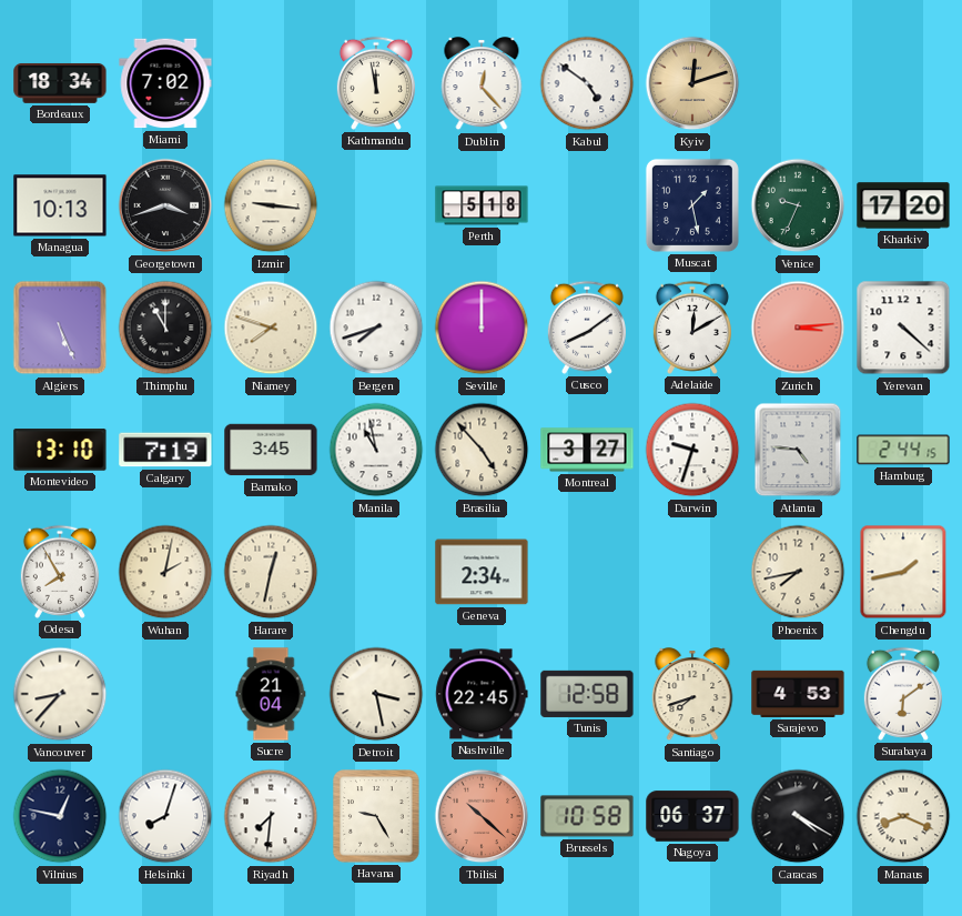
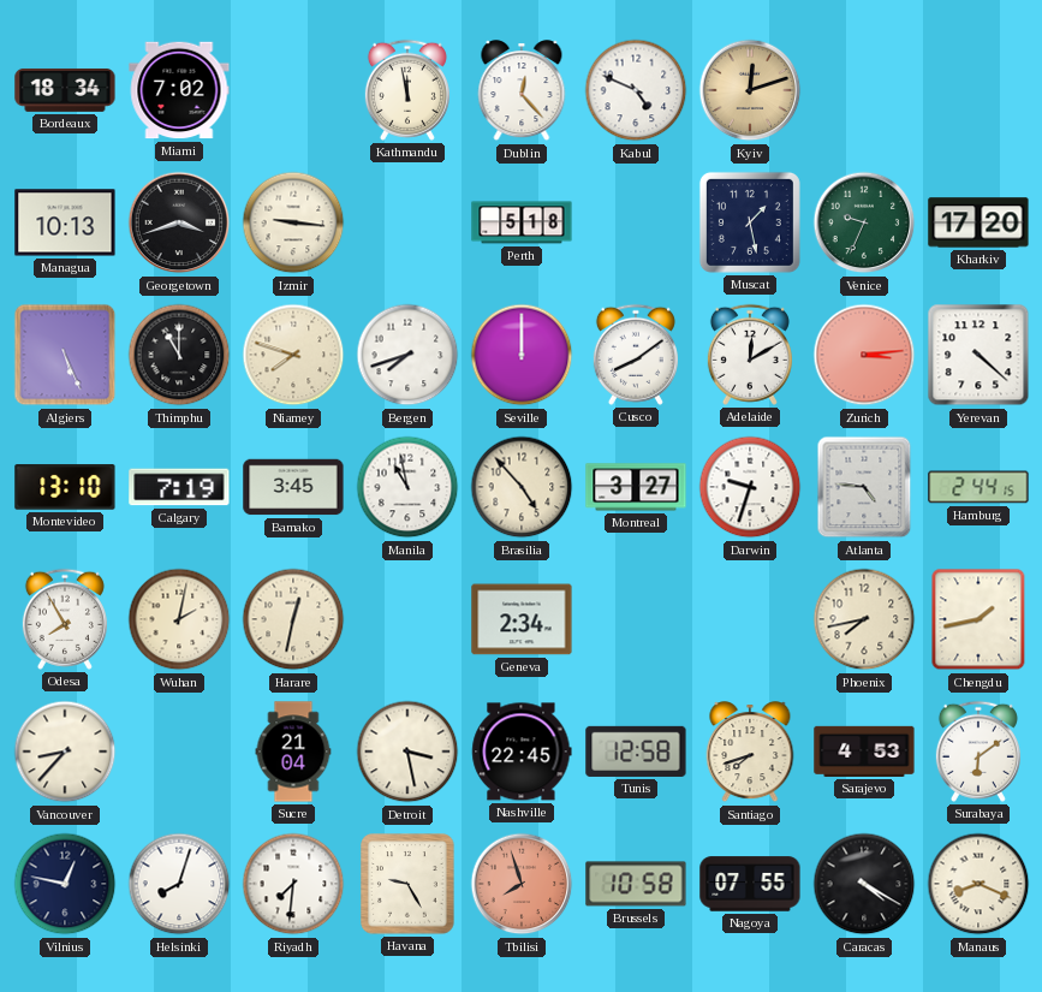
Kabul: 4:51 -> 4:49 (636, 90)
Tbilisi: 10:22 -> 7:57 (522, 884)
Nagoya: 06:37 -> 07:55 (750, 884)
